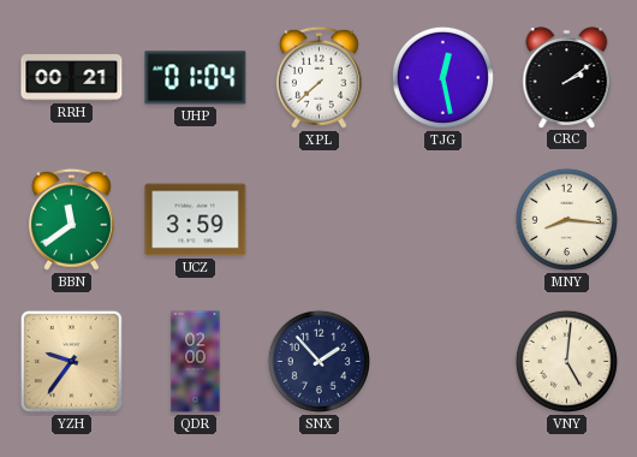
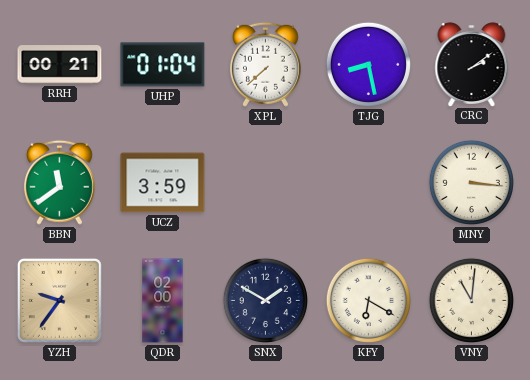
TJG: 12:28 -> 8:28 (368, 64)
MNY: 8:16 -> 3:16 (471, 182)
SNX: 1:53 -> 1:50 (265, 300)
KFY: none -> 6:20 (368, 300)
VNY: 5:01 -> 11:01 (471, 300)
